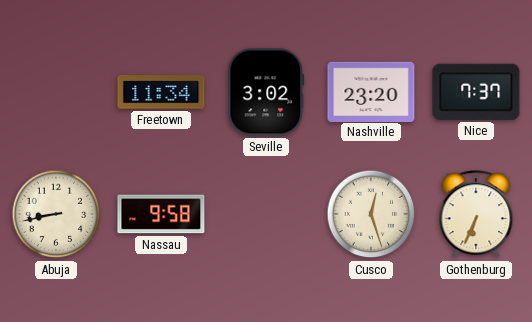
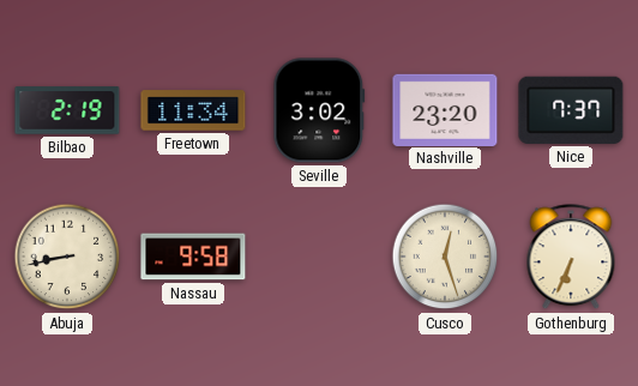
Bilbao: none -> 2:19 (67, 110)
